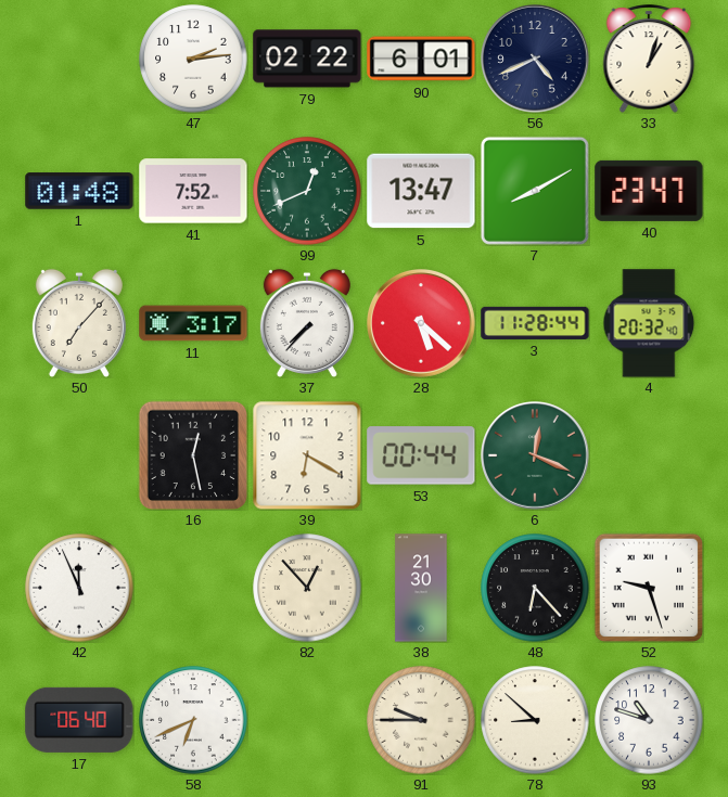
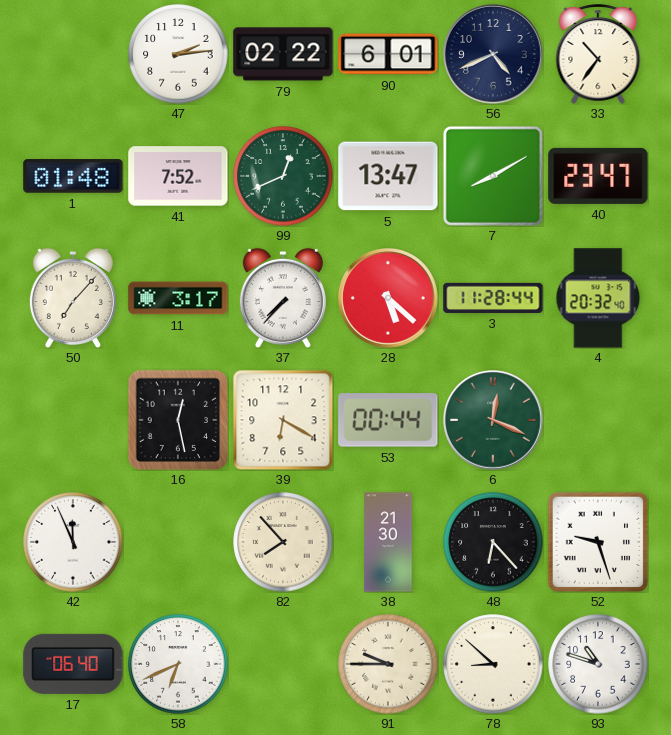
33: 1:03 -> 10:36 (598, 54)
82: 12:53 -> 7:53 (283, 542)
